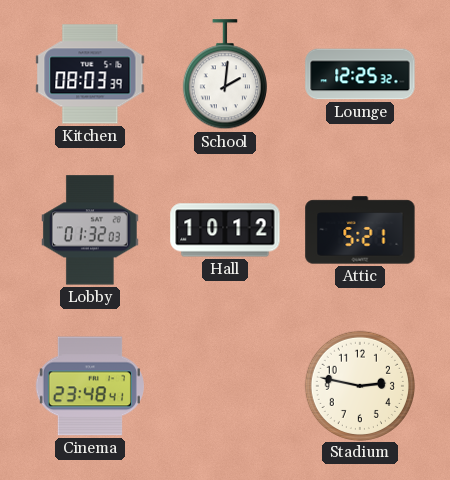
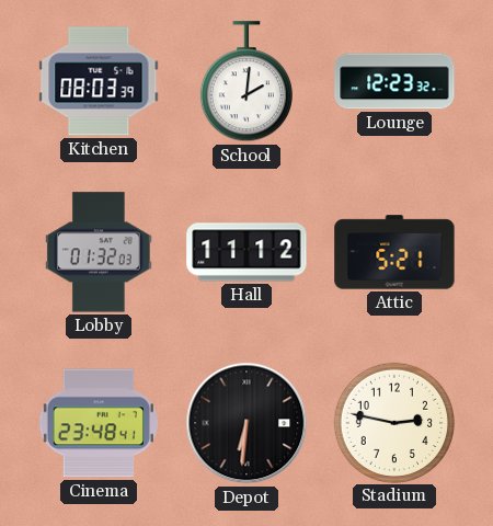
Lounge: 12:25 -> 12:23 (394, 81)
Hall: 10:12 -> 11:12 (246, 252)
Depot: none -> 6:31 (246, 423)
